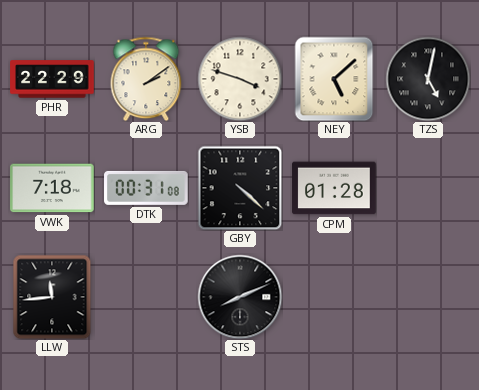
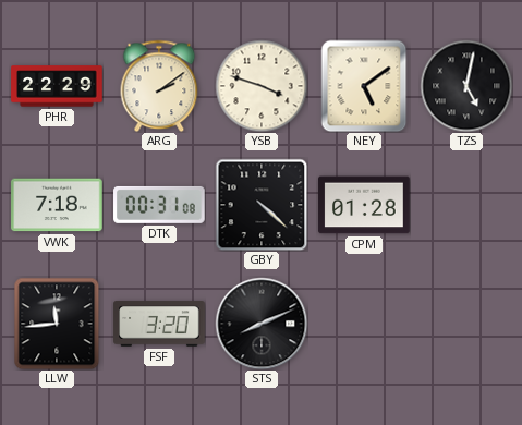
NEY: 5:08 -> 5:09 (364, 86)
FSF: none -> 3:20 (159, 324)
